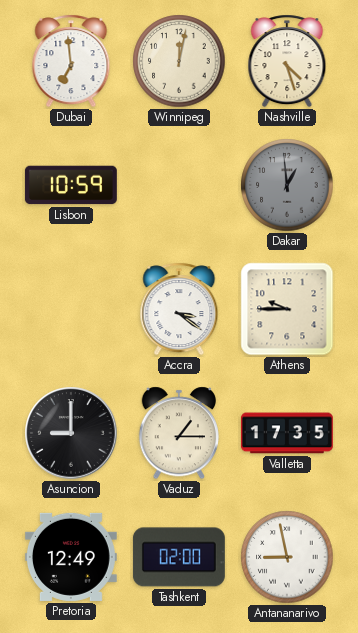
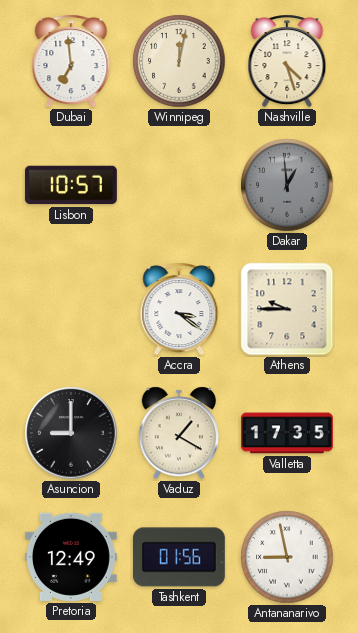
Lisbon: 10:59 -> 10:57 (71, 185)
Vaduz: 1:15 -> 1:20 (178, 433)
Tashkent: 02:00 -> 01:56 (179, 557)
